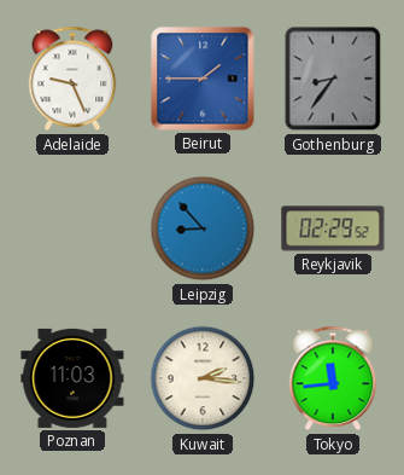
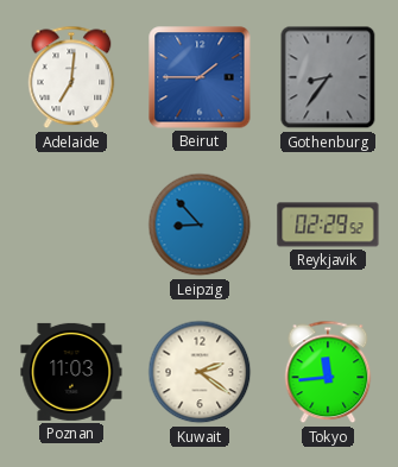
Adelaide: 9:26 -> 7:01 (71, 77)
Kuwait: 2:16 -> 2:21 (200, 372)
